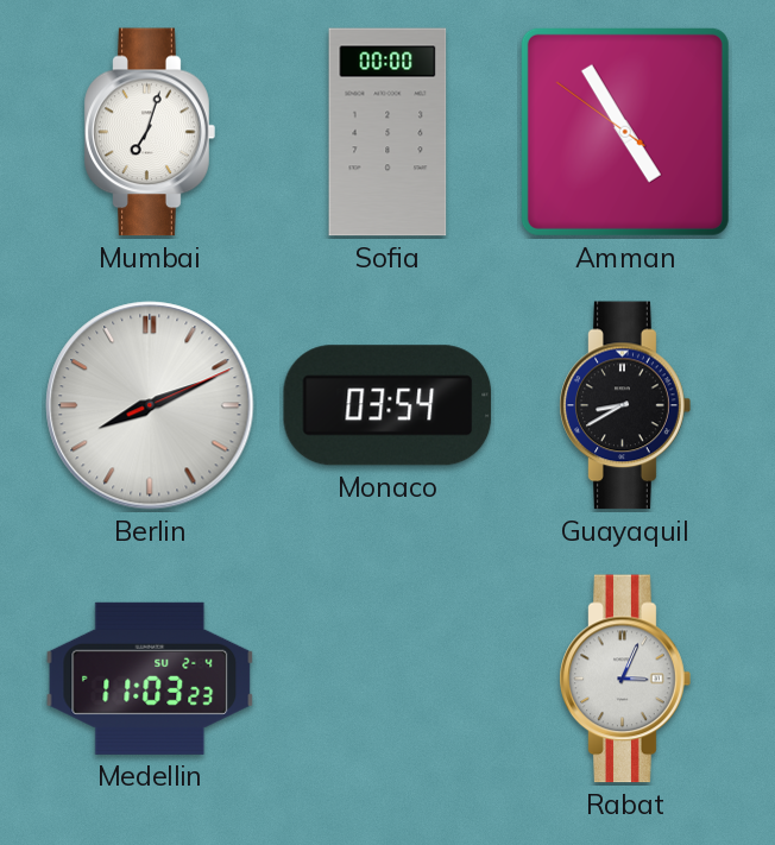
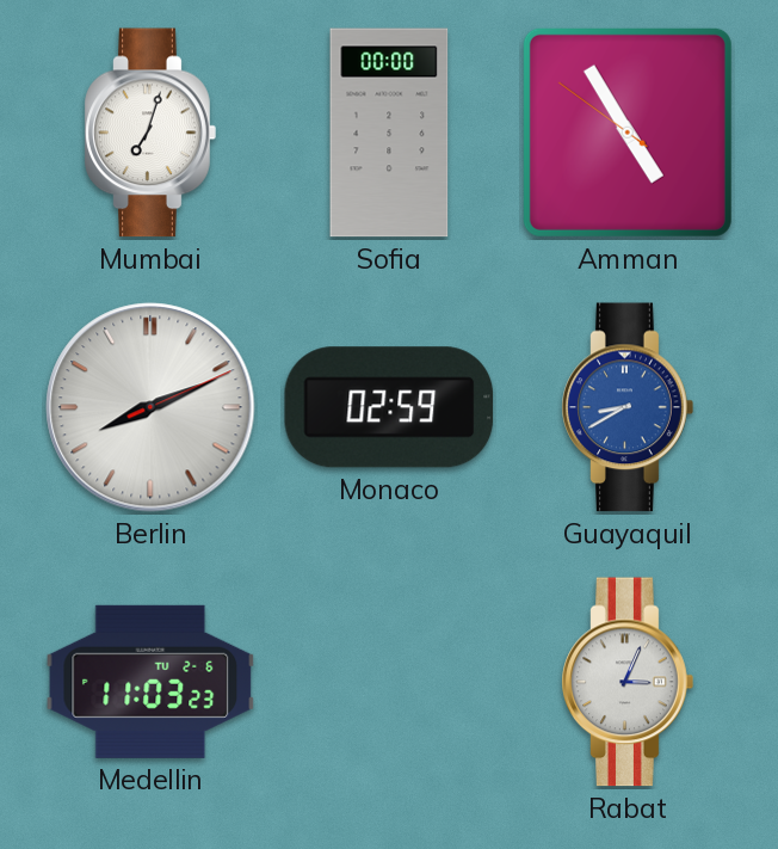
Monaco: 03:54 -> 02:59 (389, 407)
Guayaquil dial: black -> blue (628, 407)
Medellin date: SU 2-4 -> TU 2-6 (150, 682)
